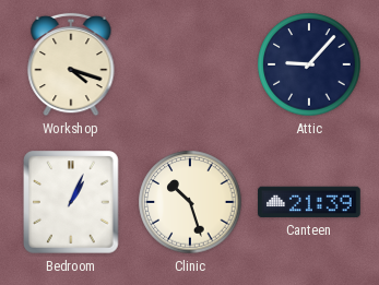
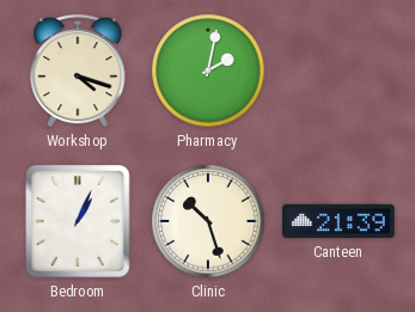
Pharmacy: none -> 2:02 (208, 71)
Attic: 9:07 -> none (309, 64)
